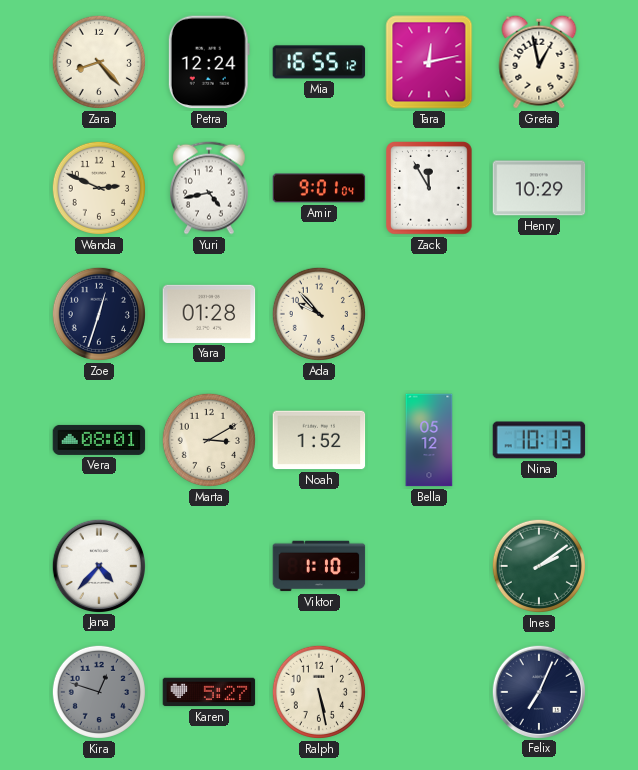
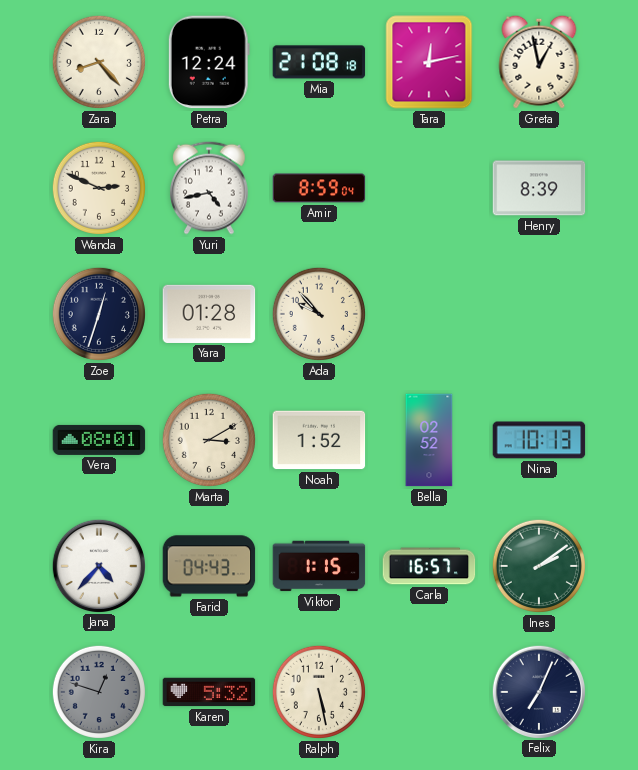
Mia: 16:55 -> 21:08 (319, 62)
Amir: 9:01 -> 8:59 (319, 188)
Zack: 11:55 -> none (430, 189)
Henry: 10:29 -> 8:39 (539, 188)
Bella: 05:12 -> 02:52 (429, 440)
Farid: none -> 04:43 (209, 566)
Viktor: 1:10 -> 1:15 (319, 566)
Carla: none -> 16:57 (429, 566)
Karen: 5:27 -> 5:32 (209, 692)
